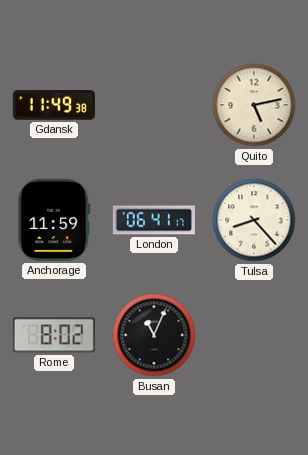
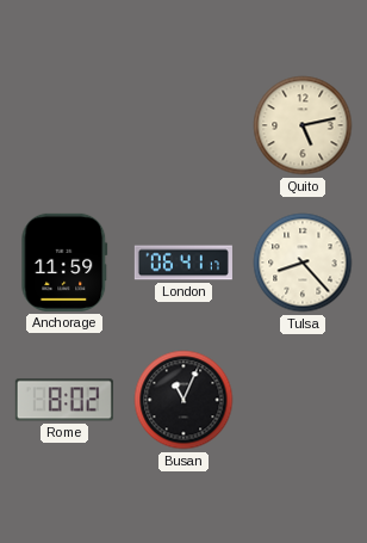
Gdansk: 11:49 -> none (54, 105)
